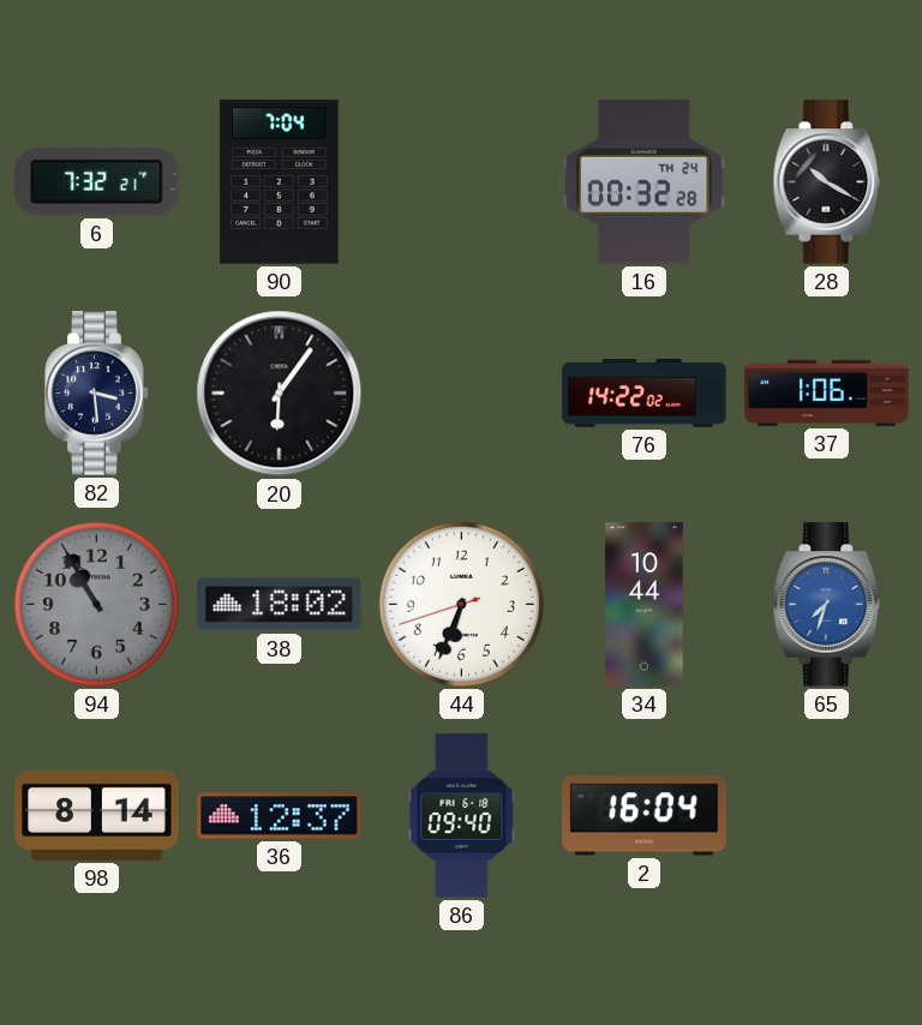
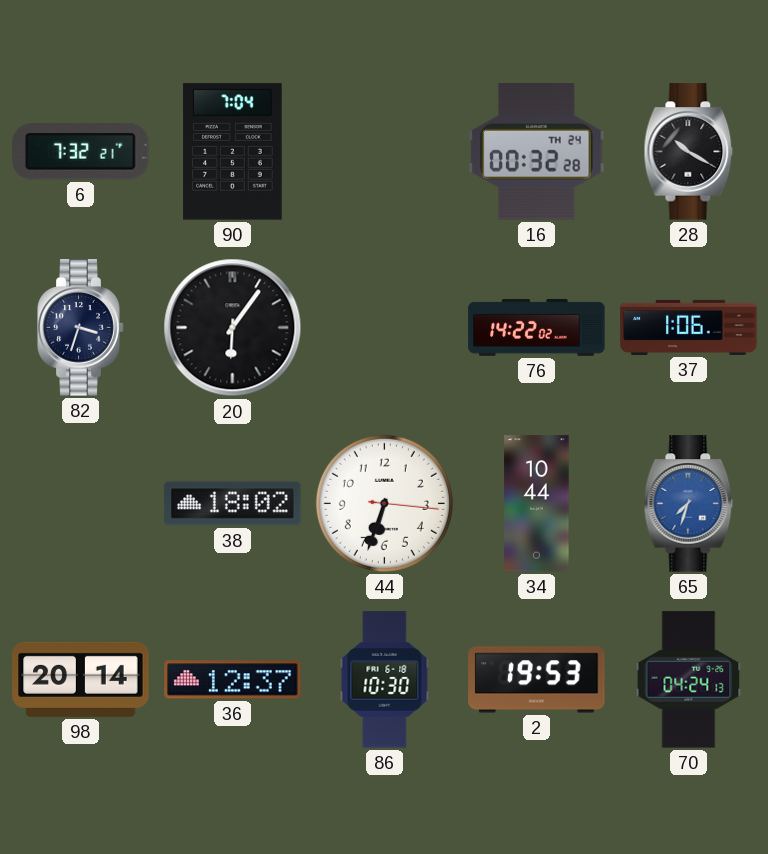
82: 3:29 -> 3:33 (81, 328)
94: 10:55 -> none (96, 604)
44: 6:33:42 -> 6:33:16 (384, 503)
98: 8:14 -> 20:14 (81, 679)
86: 09:40 -> 10:30 (385, 680)
2: 16:04 -> 19:53 (537, 680)
70: none -> 04:24 (689, 680)
